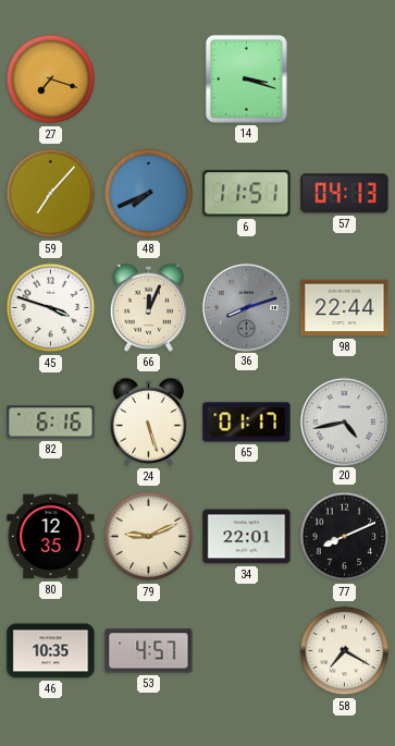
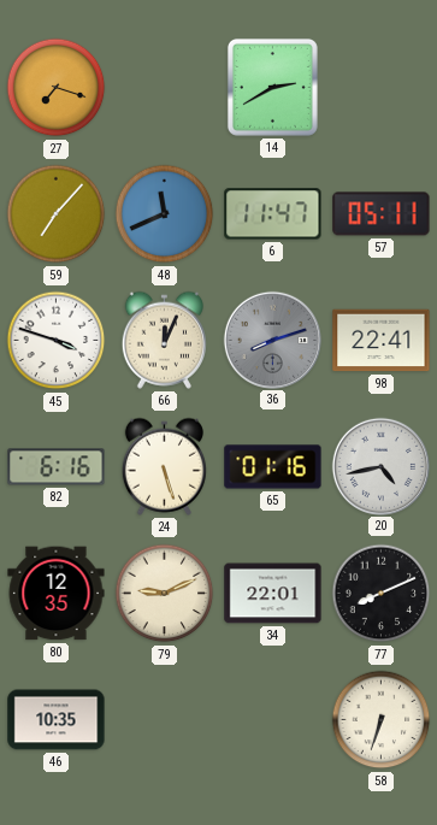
14: 3:18 -> 2:40 (272, 87)
48: 7:41 -> 11:41 (165, 214)
6: 11:51 -> 11:47 (273, 214)
57: 04:13 -> 05:11 (382, 214)
98: 22:44 -> 22:41 (382, 341)
65: 01:17 -> 01:16 (273, 467)
53: 4:57 -> none (149, 651)
58: 7:20 -> 6:33 (382, 720)
